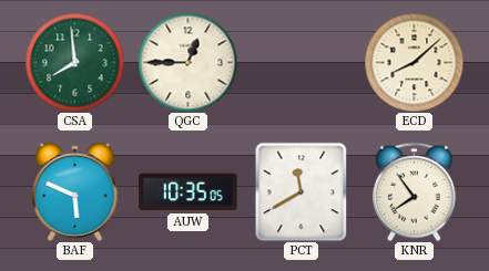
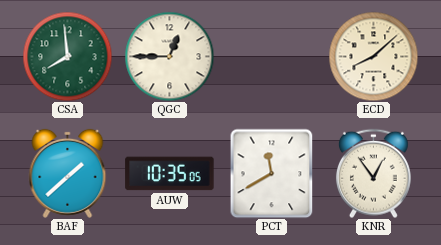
BAF: 5:49 -> 1:38 (68, 173)
KNR: 7:54 -> 12:54 (373, 173)
